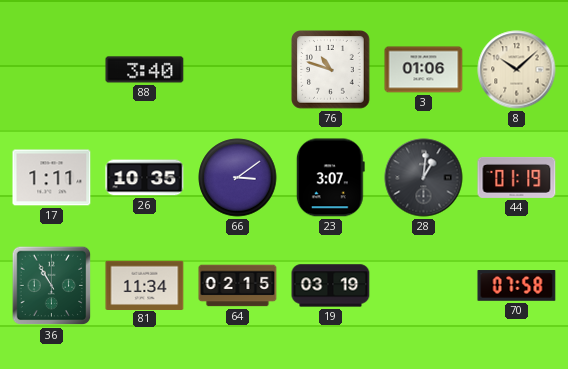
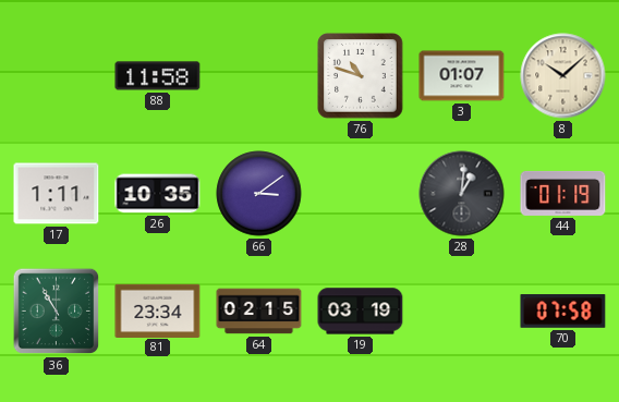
88: 3:40 -> 11:58 (158, 76)
3: 01:06 -> 01:07 (462, 76)
23: 3:07 -> none (330, 178)
81: 11:34 -> 23:34 (158, 310)
